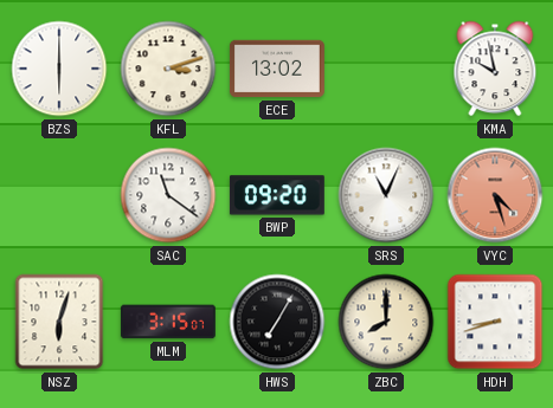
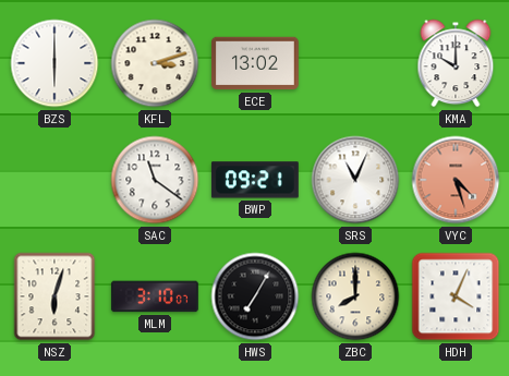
KMA: 9:58 -> 10:00 (456, 63)
BWP: 09:20 -> 09:21 (255, 180)
MLM: 3:15 -> 3:10 (155, 296)
HDH: 8:42 -> 4:04 (456, 296)
